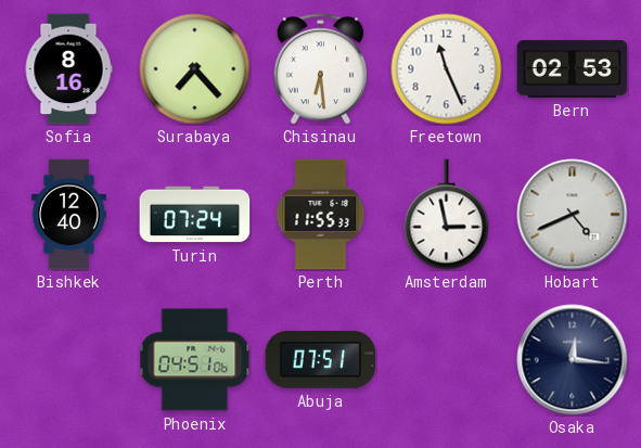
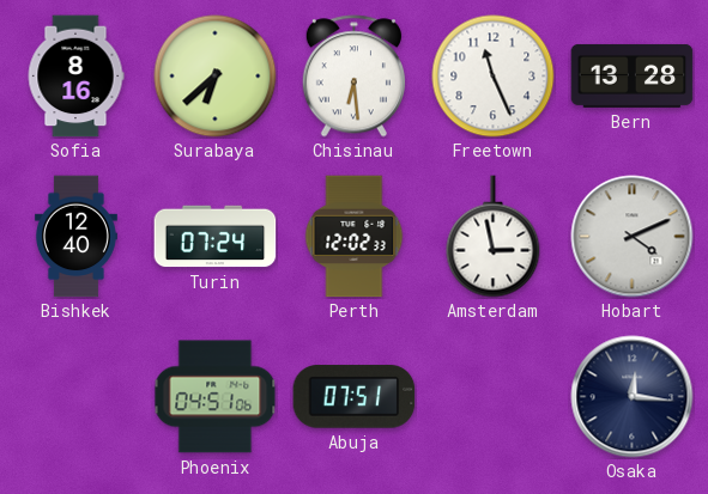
Surabaya: 7:23 -> 6:38 (216, 77)
Bern: 02:53 -> 13:28 (633, 75)
Perth: 11:55 -> 12:02 (355, 237)
Hobart: 4:41 -> 4:11 (633, 237)
